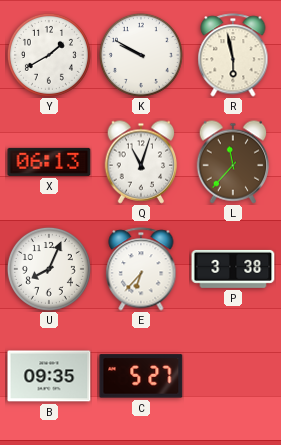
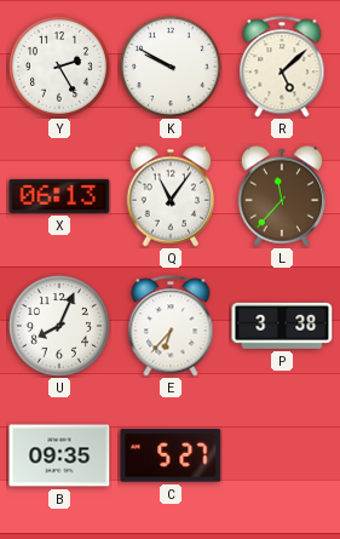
Y: 1:40 -> 2:25 (59, 67)
R: 5:58 -> 5:08 (282, 67)
Q: 11:03 -> 11:06 (171, 196)
